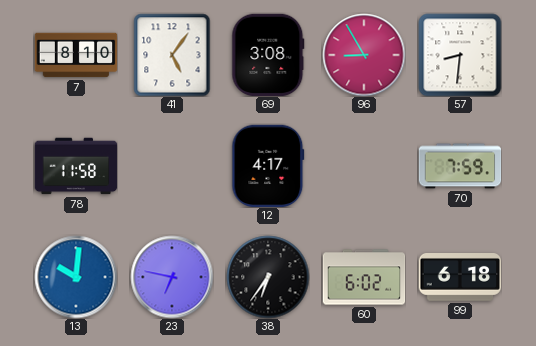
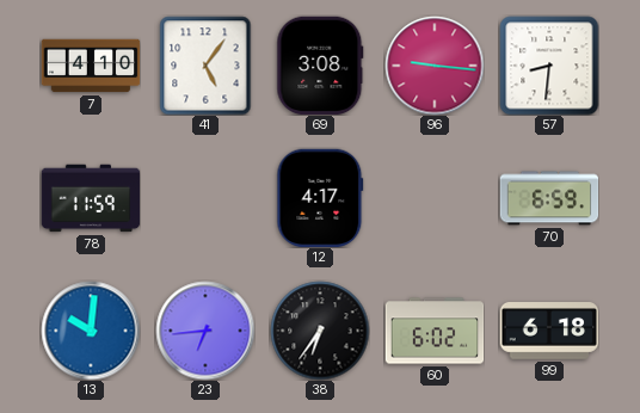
7: 8:10 -> 4:10 (91, 66)
96: 8:55 -> 9:16 (435, 66)
78: 11:58 -> 11:59 (91, 198)
70: 7:59 -> 6:59 (549, 198)
23: 6:47 -> 6:44 (205, 331)
